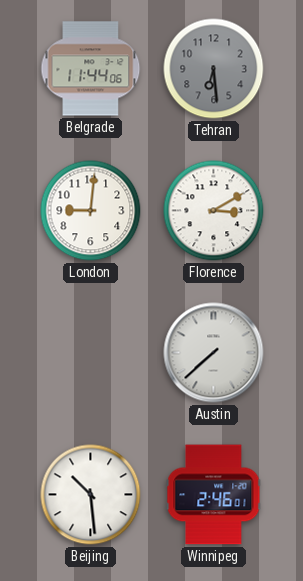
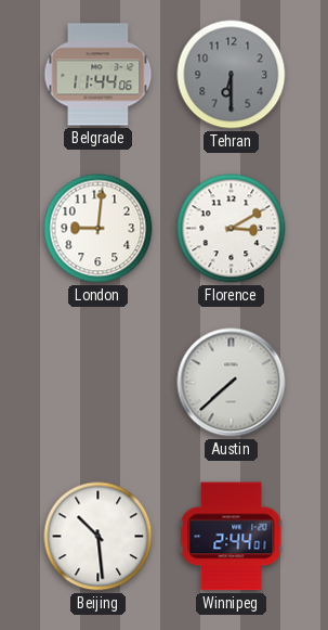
Tehran: 6:29 -> 6:30 (232, 75)
Winnipeg: 2:46 -> 2:44 (232, 537)
